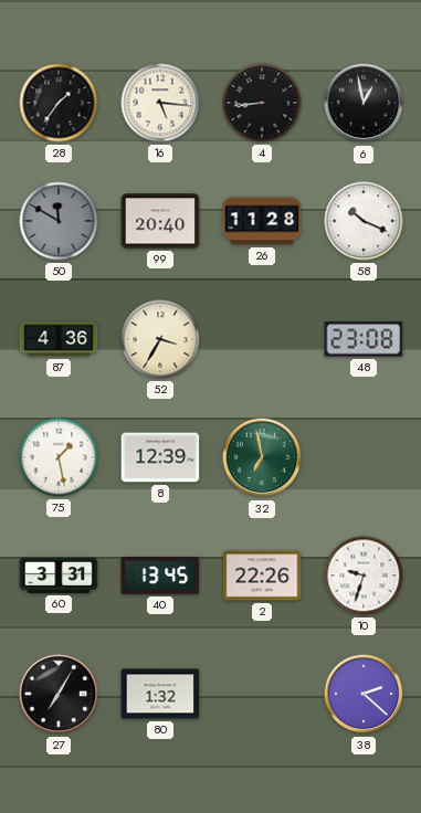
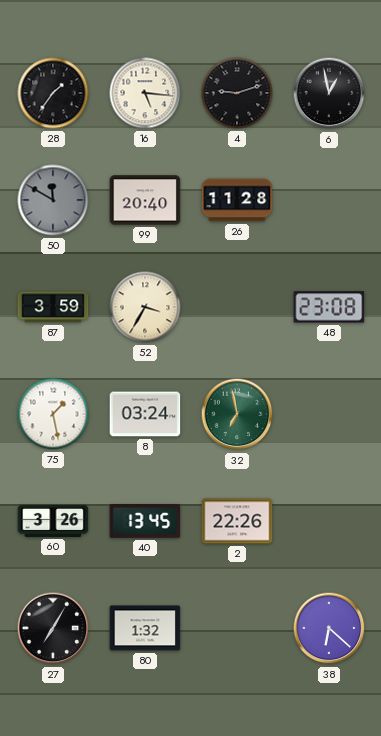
4: 8:44 -> 9:12 (237, 93)
58: 10:19 -> none (364, 221)
87: 4:36 -> 3:59 (53, 307)
8: 12:39 -> 03:24 (145, 414)
60: 3:31 -> 3:26 (53, 521)
10: 9:33 -> none (364, 576)
38: 2:22 -> 6:22 (329, 628)
